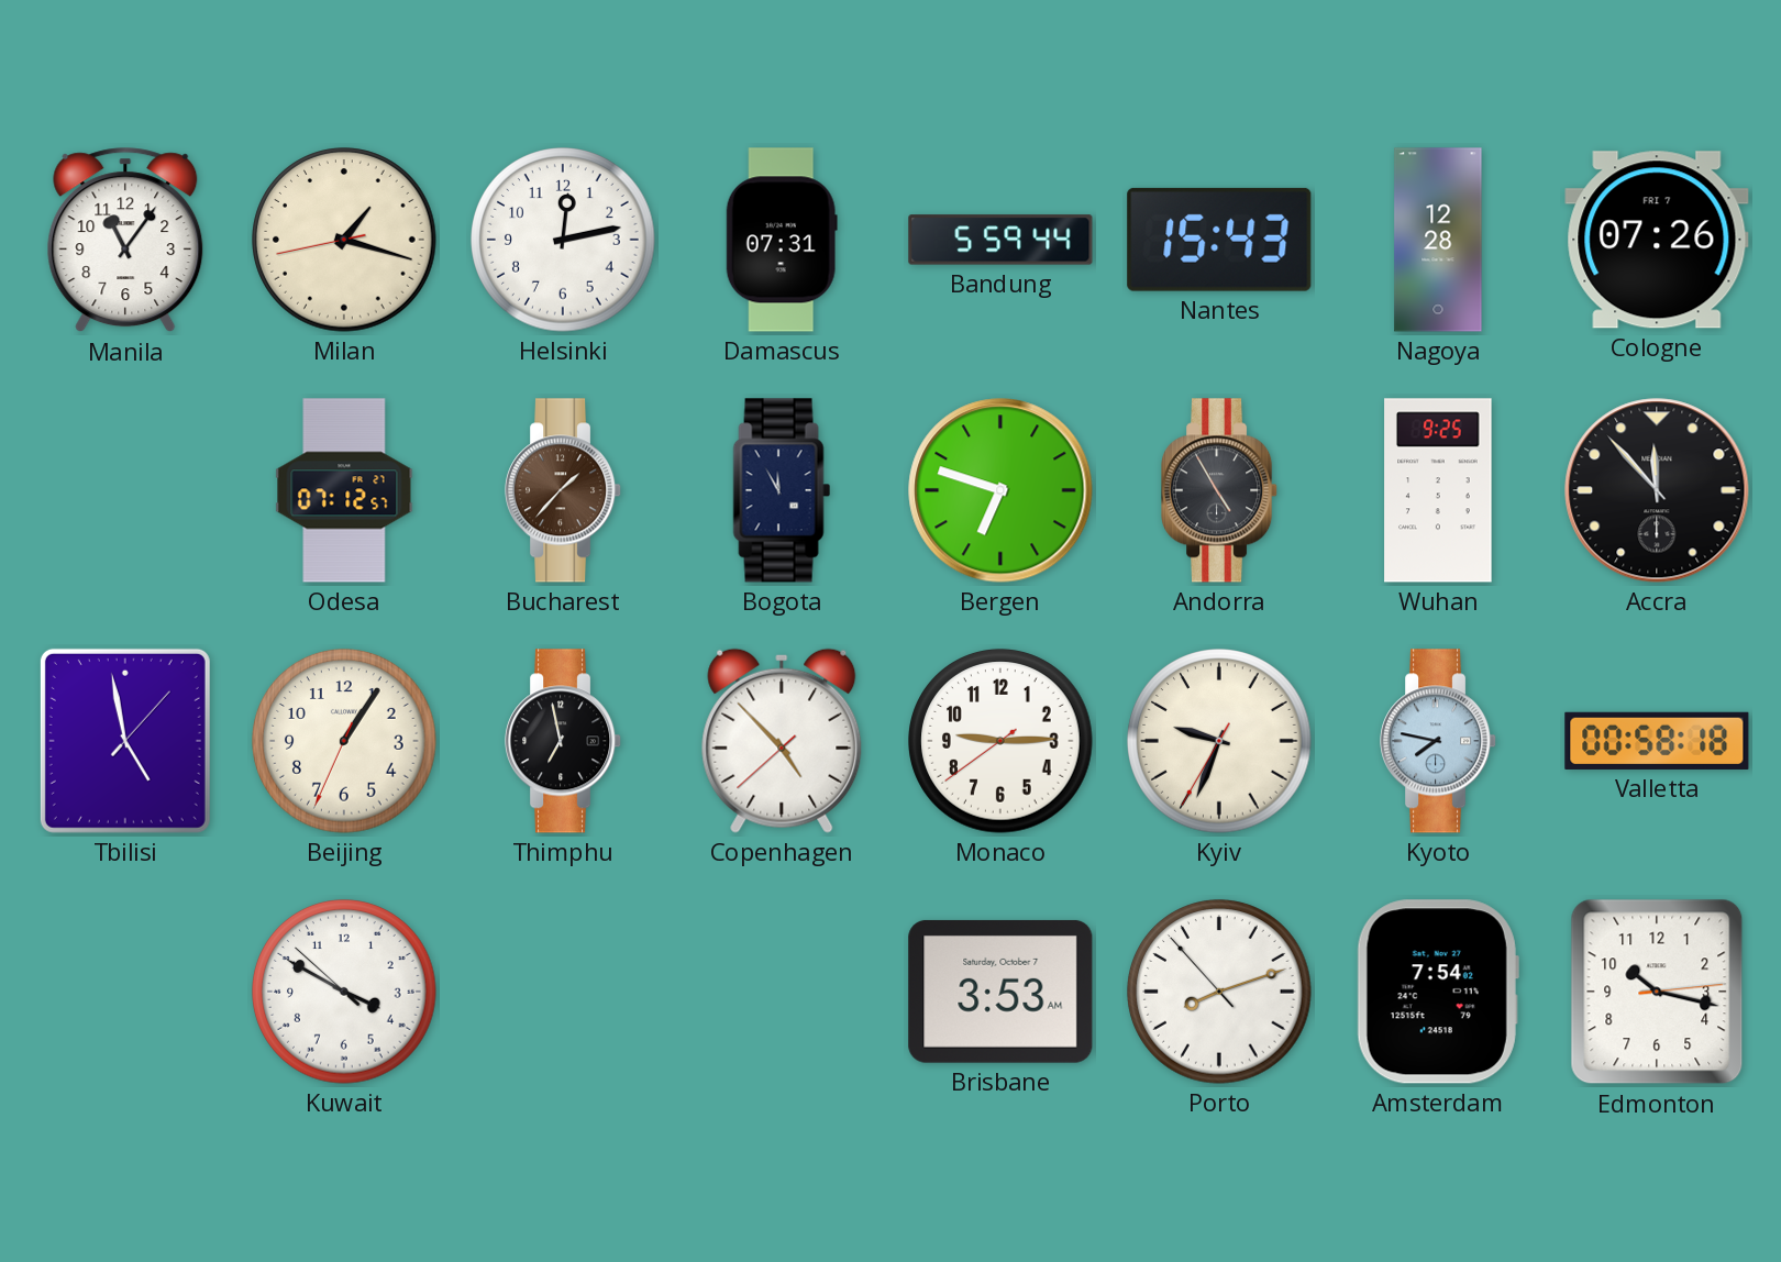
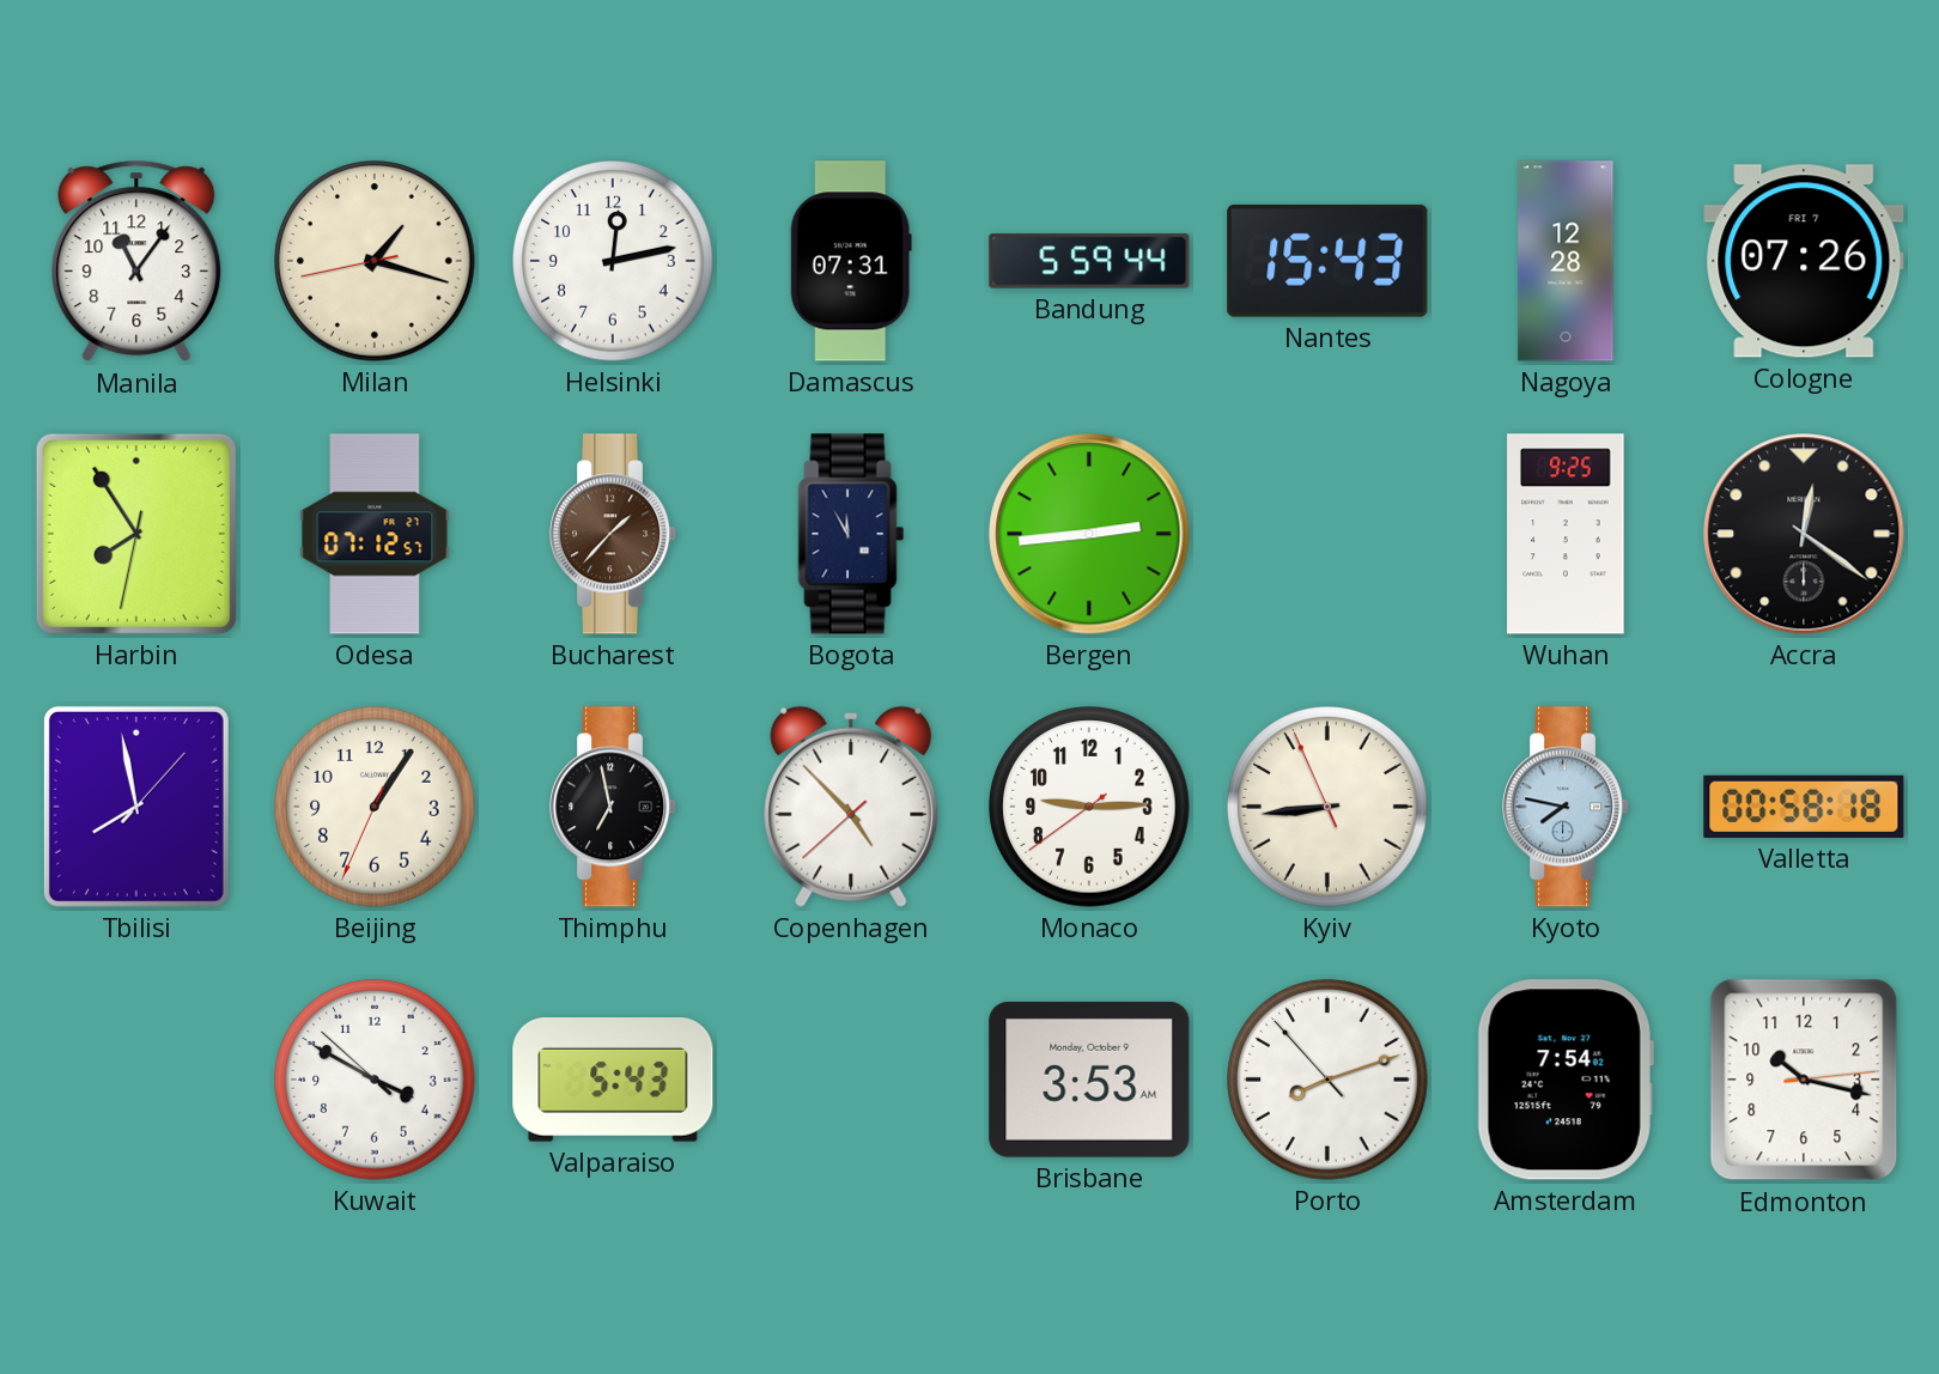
Harbin: none -> 7:54 (136, 534)
Bergen: 6:48 -> 2:44 (1089, 534)
Andorra: 4:55 -> none (1220, 490)
Accra: 11:53 -> 12:21 (1804, 534)
Tbilisi: 4:58 -> 7:58 (136, 807)
Kyiv: 9:33 -> 8:43 (1327, 807)
Valparaiso: none -> 5:43 (613, 1081)
Brisbane date: Saturday, October 7 -> Monday, October 9 (1089, 1080)
